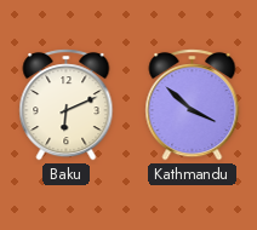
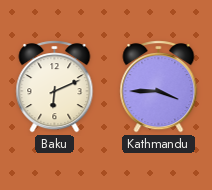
Kathmandu: 3:52 -> 3:45 (159, 87)
